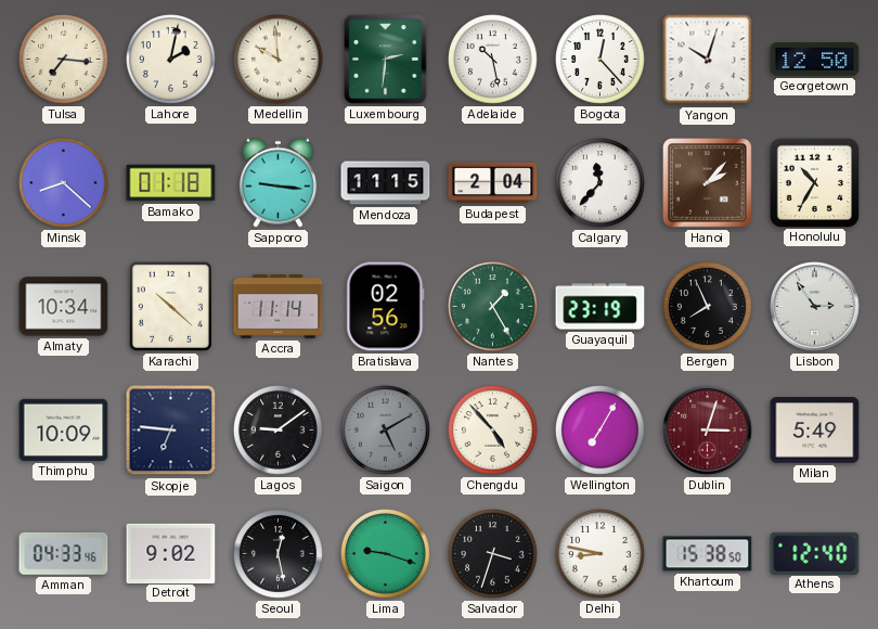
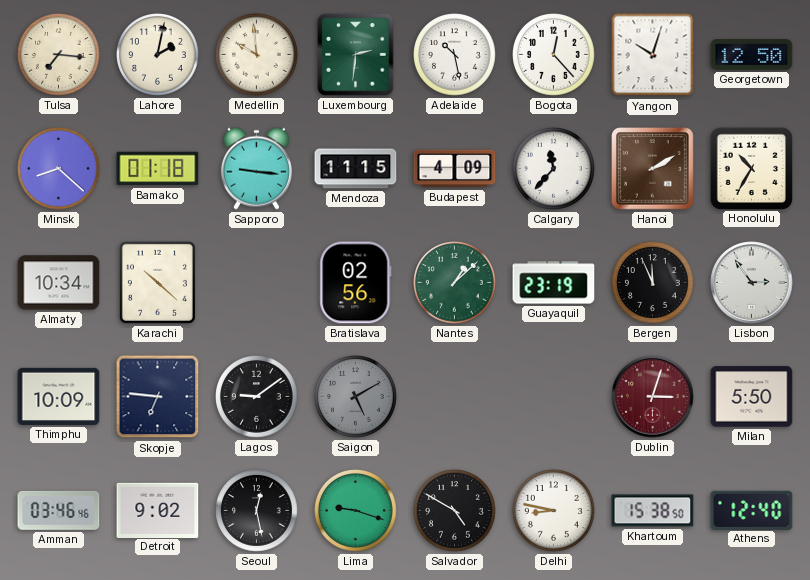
Budapest: 2:04 -> 4:09 (455, 169)
Hanoi: 2:07 -> 2:10 (653, 169)
Accra: 11:14 -> none (279, 306)
Nantes: 1:25 -> 1:08 (455, 283)
Bergen: 7:56 -> 11:56 (653, 283)
Chengdu: 4:53 -> none (493, 431)
Wellington: 7:05 -> none (601, 431)
Milan: 5:49 -> 5:50 (752, 397)
Amman: 04:33 -> 03:46 (59, 510)
Salvador: 3:33 -> 4:50 (455, 511)
